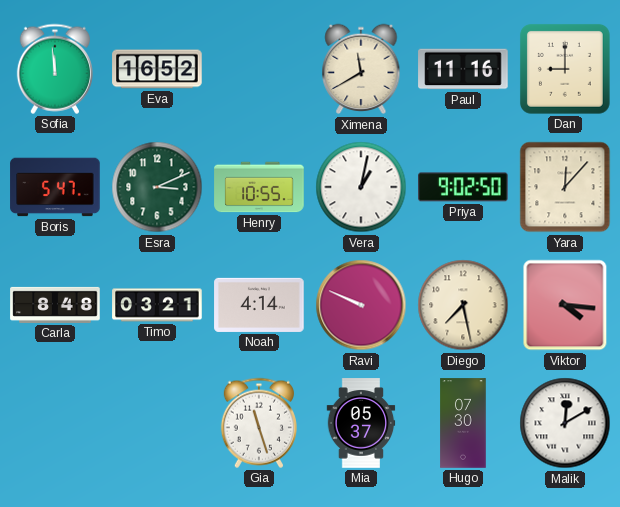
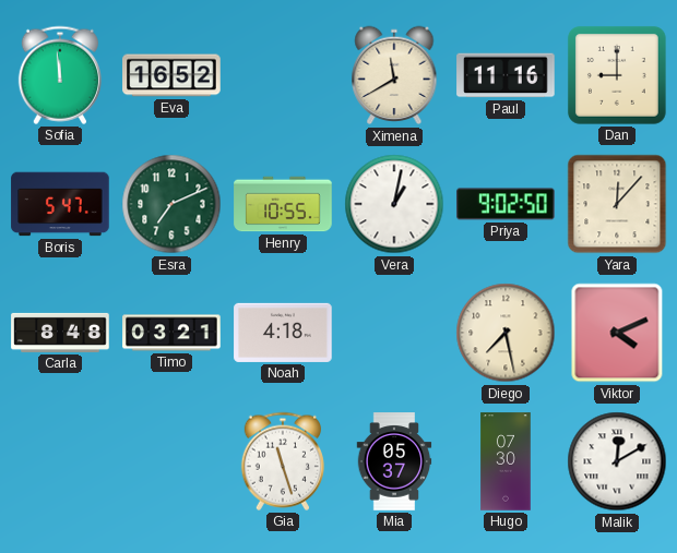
Esra: 3:11 -> 7:11 (171, 204)
Noah: 4:14 -> 4:18 (283, 333)
Ravi: 9:49 -> none (361, 305)
Viktor: 4:16 -> 4:11 (617, 333)
